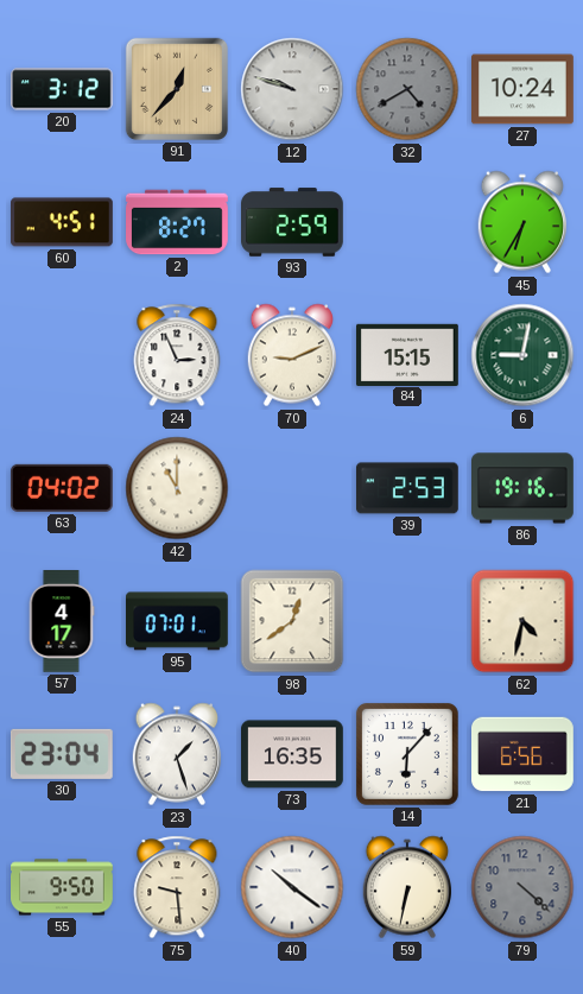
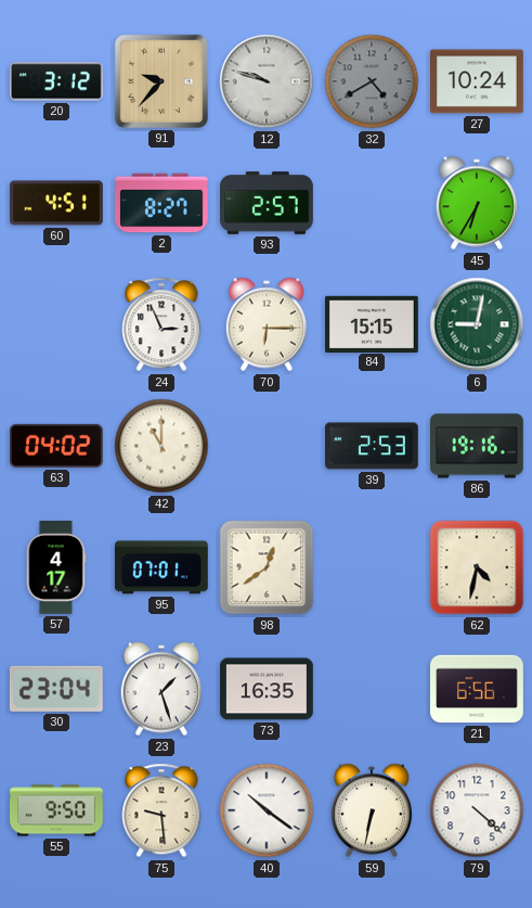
91: 12:37 -> 9:37 (161, 81)
93: 2:59 -> 2:57 (268, 203)
70: 9:11 -> 6:15 (265, 324)
14: 6:07 -> none (407, 754)
79 dial: grey -> white (477, 810)
